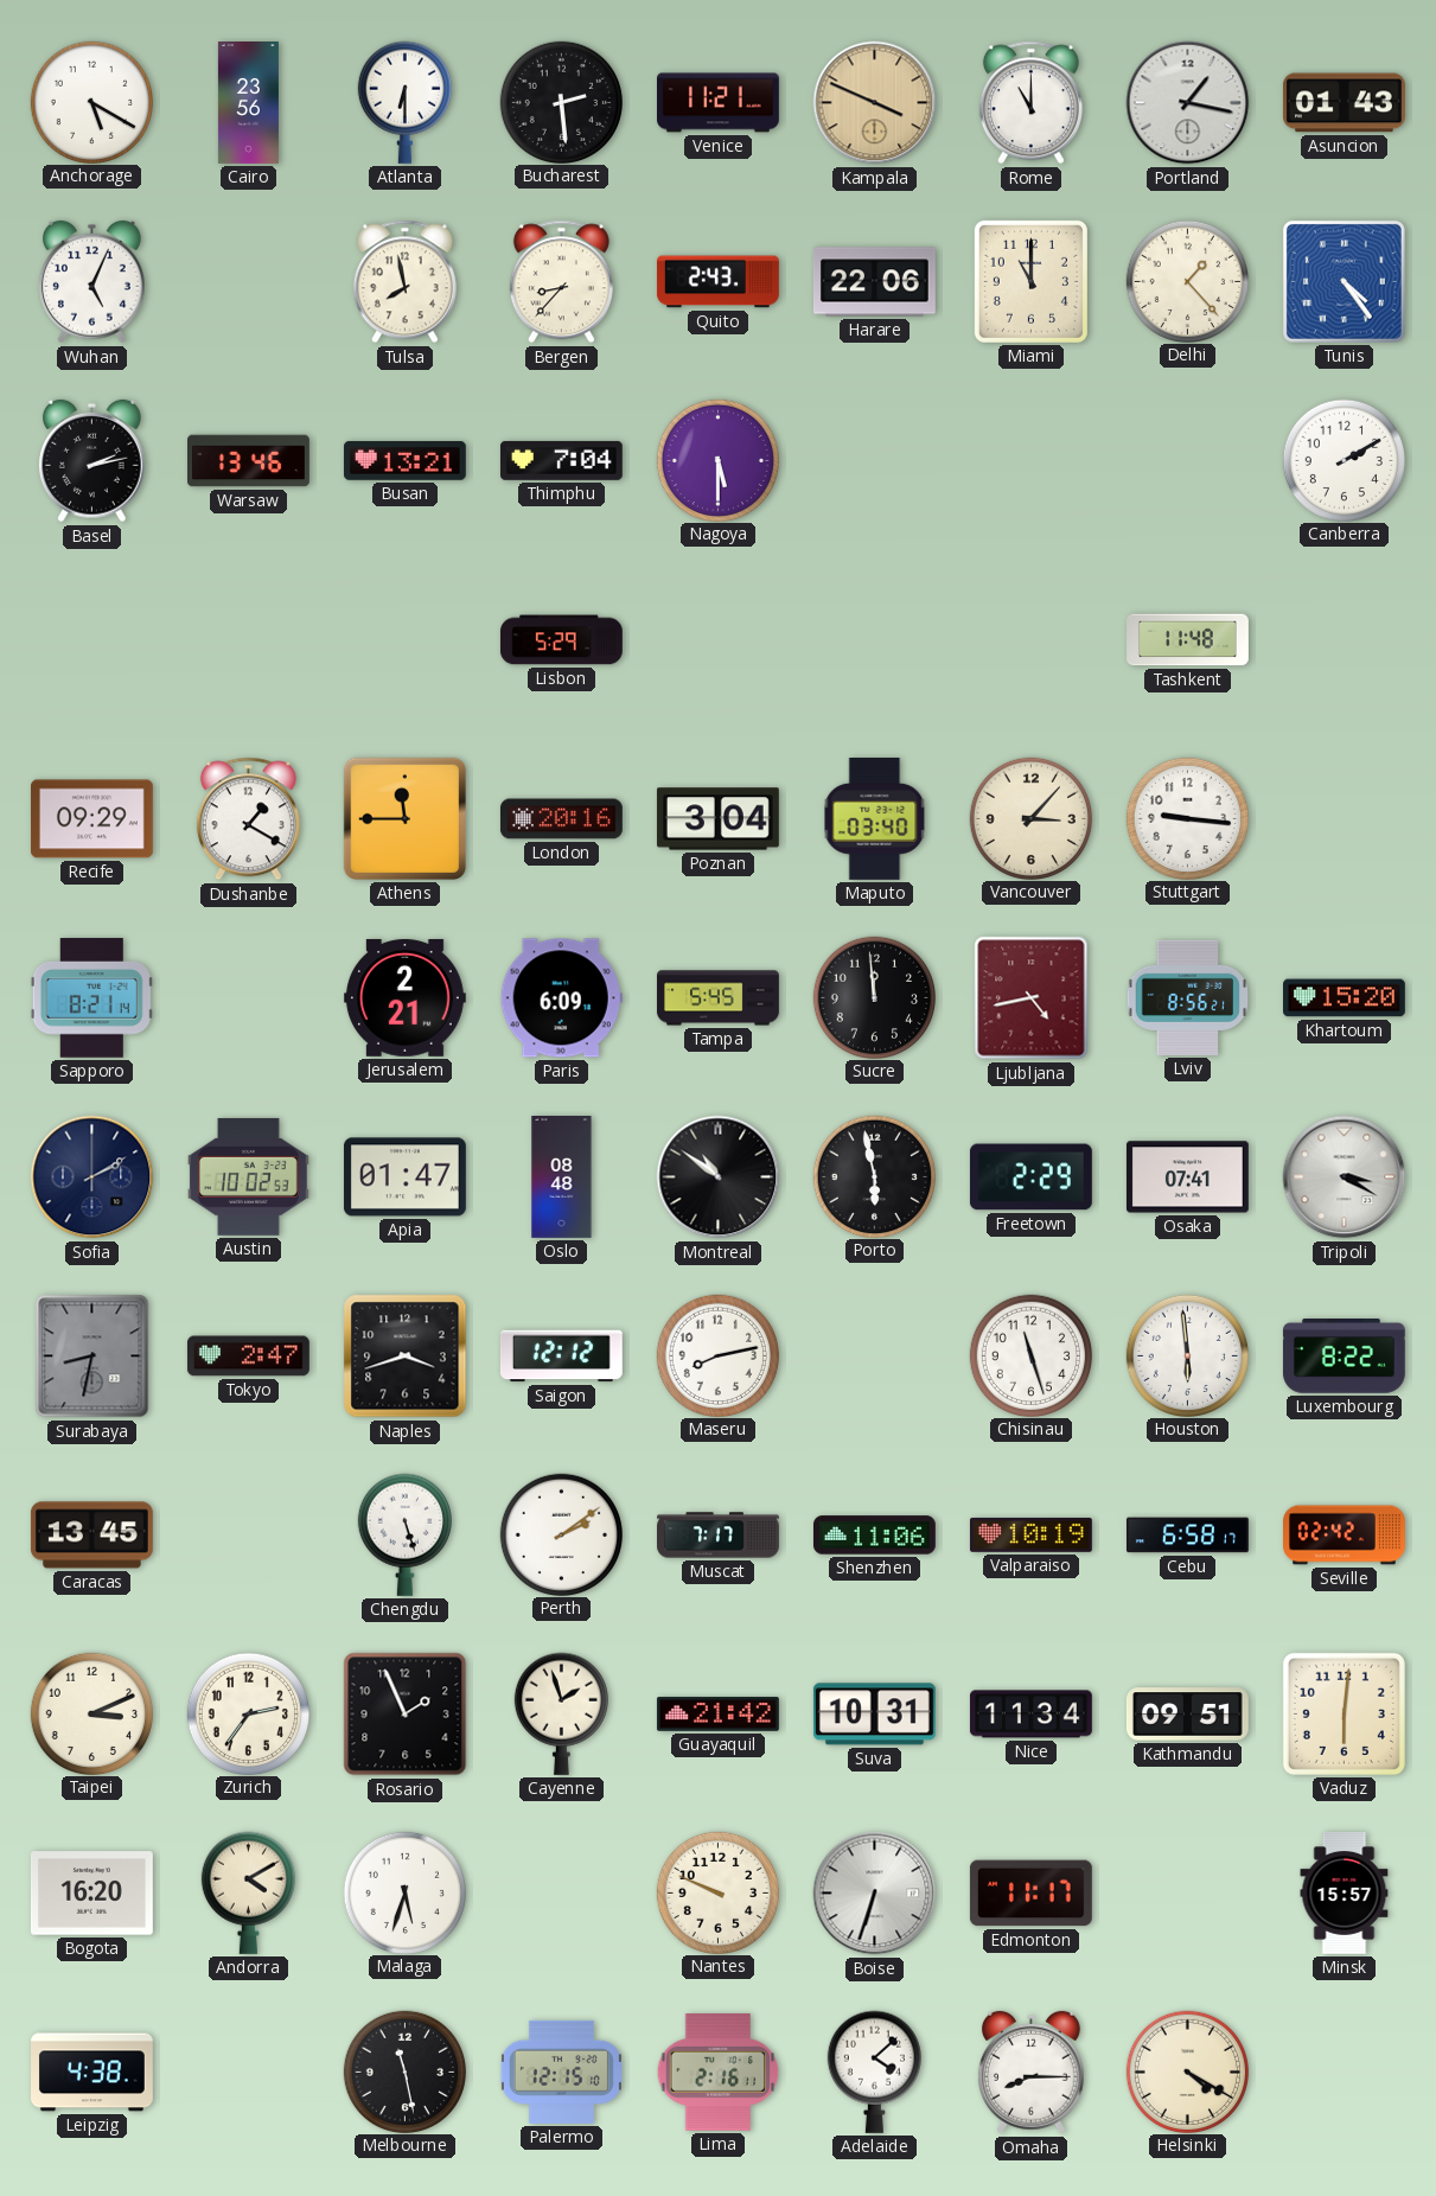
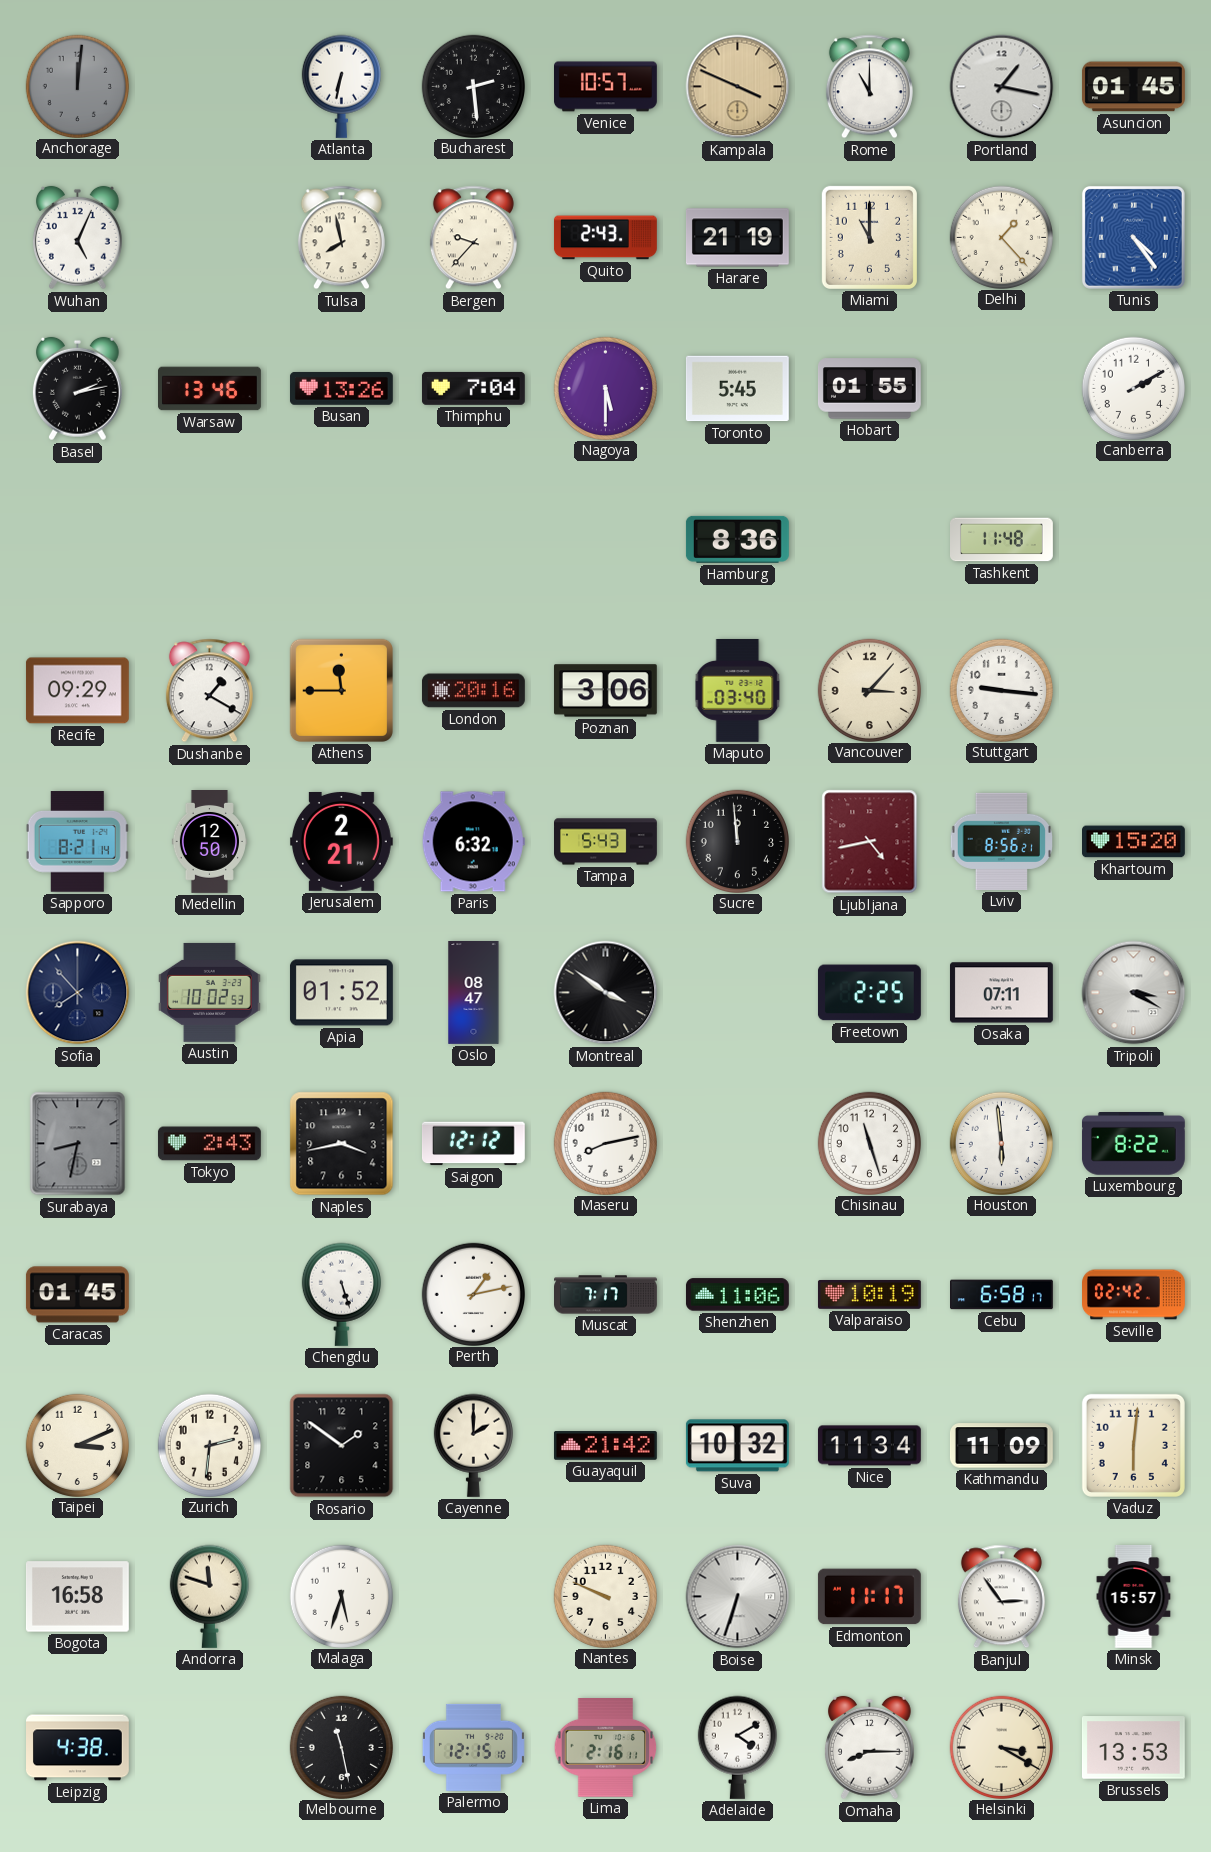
Anchorage: 5:20 -> 12:01 (77, 86)
Anchorage dial: white -> grey (77, 86)
Cairo: 23:56 -> none (248, 103)
Atlanta: 6:30 -> 6:32 (341, 86)
Venice: 11:21 -> 10:57 (606, 87)
Asuncion: 01:43 -> 01:45 (1133, 87)
Bergen: 8:37 -> 9:37 (473, 238)
Harare: 22:06 -> 21:19 (737, 238)
Busan: 13:21 -> 13:26 (341, 389)
Toronto: none -> 5:45 (737, 389)
Hobart: none -> 01:55 (869, 389)
Lisbon: 5:29 -> none (562, 640)
Hamburg: none -> 8:36 (737, 539)
Poznan: 3:04 -> 3:06 (605, 691)
Medellin: none -> 12:50 (209, 842)
Paris: 6:09 -> 6:32 (473, 842)
Tampa: 5:45 -> 5:43 (606, 842)
Sofia: 2:10 -> 7:53 (78, 993)
Apia: 01:47 -> 01:52 (341, 993)
Oslo: 08:48 -> 08:47 (474, 993)
Montreal: 10:51 -> 3:51 (606, 993)
Porto: 5:58 -> none (874, 1176)
Freetown: 2:29 -> 2:25 (869, 993)
Osaka: 07:41 -> 07:11 (1001, 993)
Tokyo: 2:47 -> 2:43 (209, 1144)
Naples: 3:42 -> 3:43 (342, 1144)
Caracas: 13:45 -> 01:45 (77, 1295)
Perth: 2:09 -> 1:13 (473, 1294)
Zurich: 2:36 -> 2:31 (209, 1445)
Rosario: 1:56 -> 1:51 (342, 1446)
Cayenne: 1:57 -> 2:00 (473, 1445)
Suva: 10:31 -> 10:32 (737, 1446)
Kathmandu: 09:51 -> 11:09 (1001, 1446)
Bogota: 16:20 -> 16:58 (77, 1597)
Andorra: 4:10 -> 11:48 (209, 1596)
Banjul: none -> 2:54 (1001, 1597)
Adelaide: 4:08 -> 4:10 (737, 1747)
Helsinki: 4:20 -> 3:20 (1001, 1747)
Brussels: none -> 13:53 (1133, 1748)
